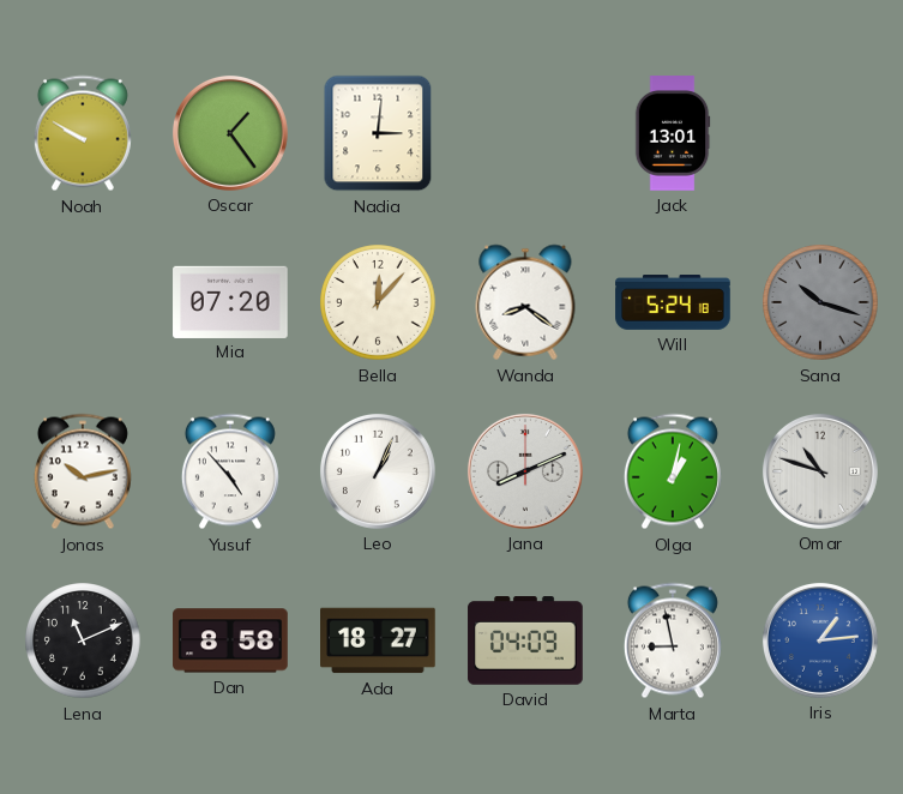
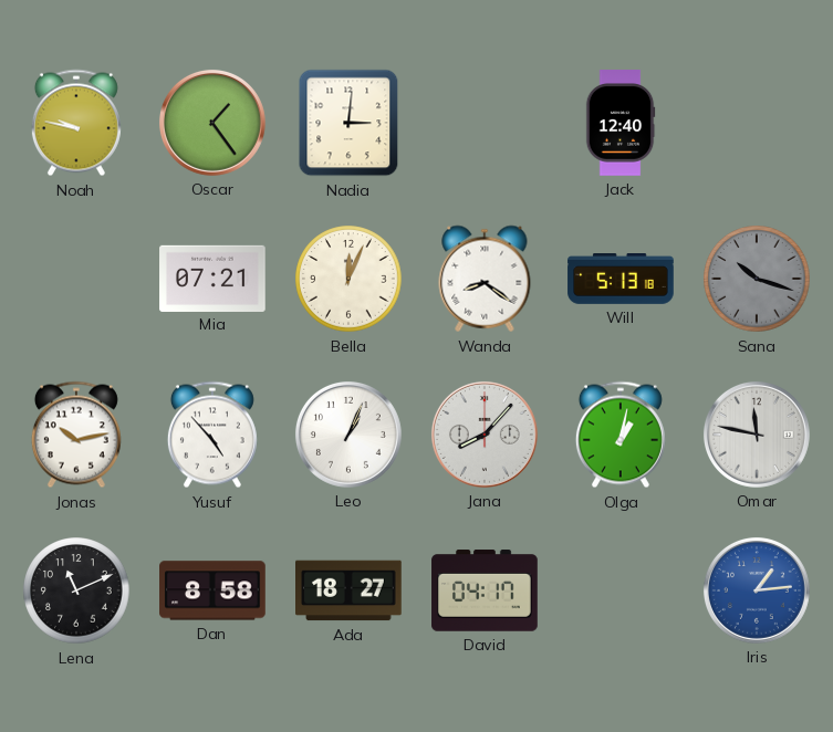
Noah: 9:50 -> 9:47 (76, 123)
Jack: 13:01 -> 12:40 (621, 123)
Mia: 07:20 -> 07:21 (212, 278)
Bella: 12:07 -> 12:04 (348, 279)
Will: 5:24 -> 5:13 (621, 280)
Jana: 8:11 -> 8:07 (485, 435)
Omar: 10:48 -> 11:47 (757, 435)
David: 04:09 -> 04:17 (485, 590)
Marta: 8:58 -> none (673, 640)
